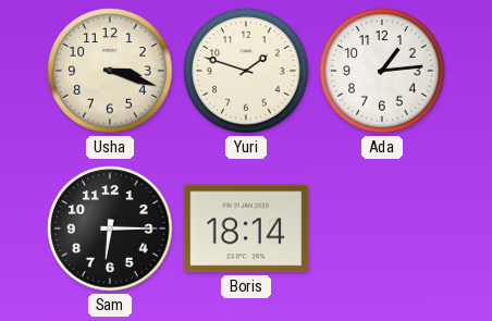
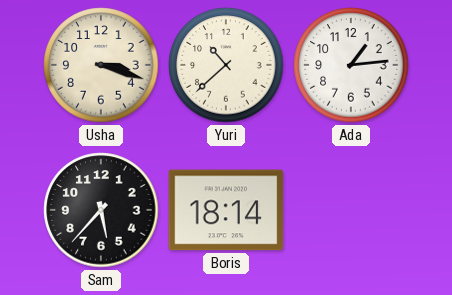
Yuri: 1:48 -> 10:38 (226, 65)
Sam: 6:15 -> 5:37 (101, 210)
